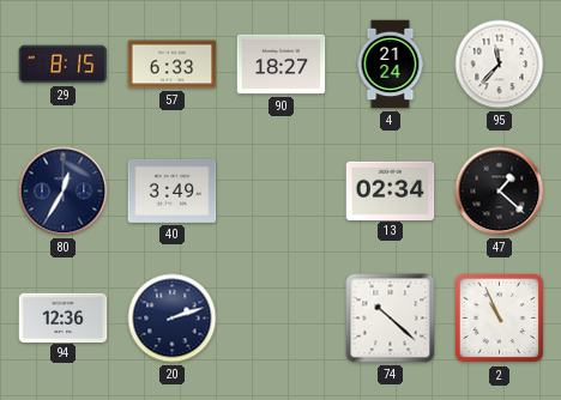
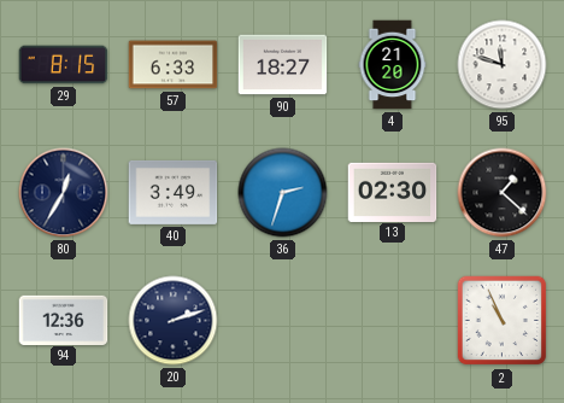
4: 21:24 -> 21:20 (393, 65)
95: 11:37 -> 11:48 (503, 65)
36: none -> 2:33 (283, 193)
13: 02:34 -> 02:30 (393, 192)
74: 10:22 -> none (391, 319)
